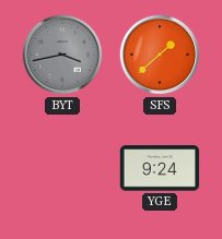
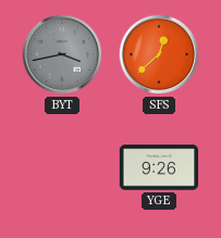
SFS: 1:38 -> 12:38 (159, 54)
YGE: 9:24 -> 9:26 (159, 167)
